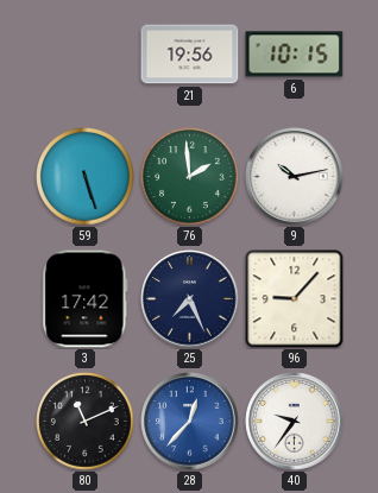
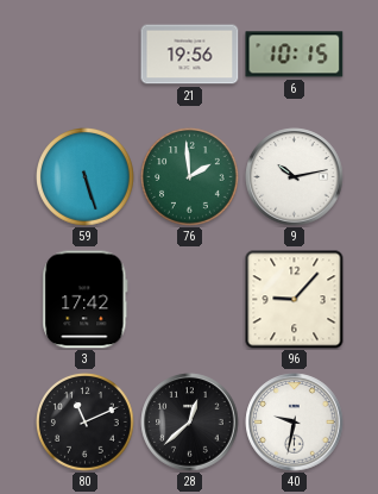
25: 7:26 -> none (190, 299)
28: 12:37 -> 12:38 (190, 423)
28 dial: blue -> black (190, 423)
40: 9:36 -> 9:32 (295, 423)
